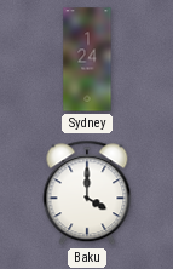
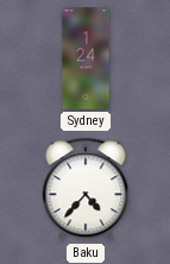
Baku: 4:00 -> 4:37 (86, 189)
